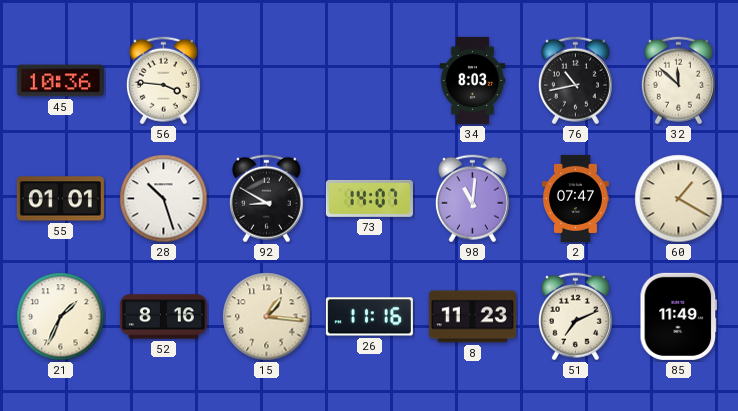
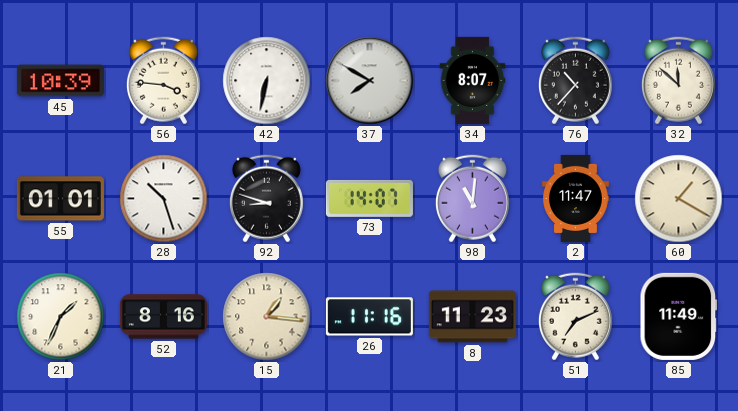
45: 10:36 -> 10:39 (60, 81)
42: none -> 6:32 (267, 81)
37: none -> 7:50 (370, 81)
34: 8:03 -> 8:07 (473, 80)
76: 10:43 -> 10:37 (575, 81)
92: 8:50 -> 8:48 (266, 199)
2: 07:47 -> 11:47 (576, 198)
